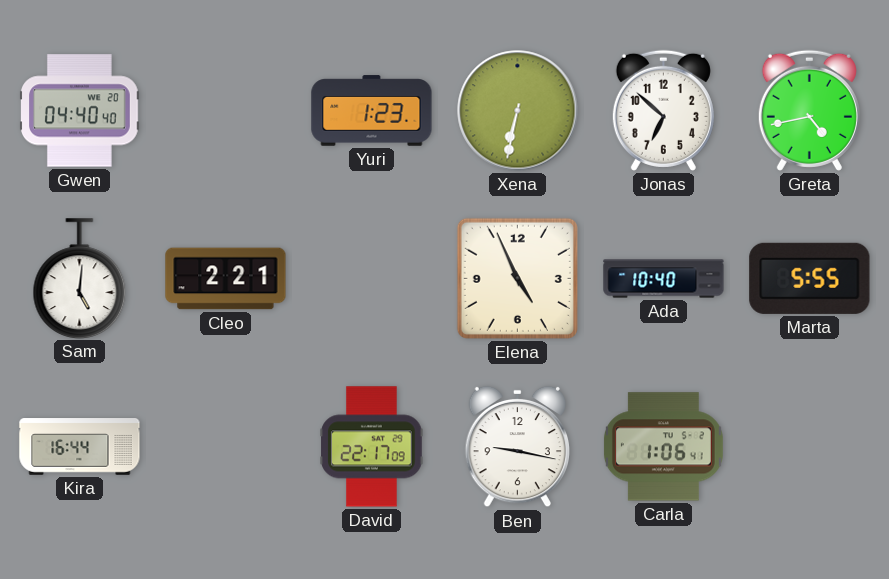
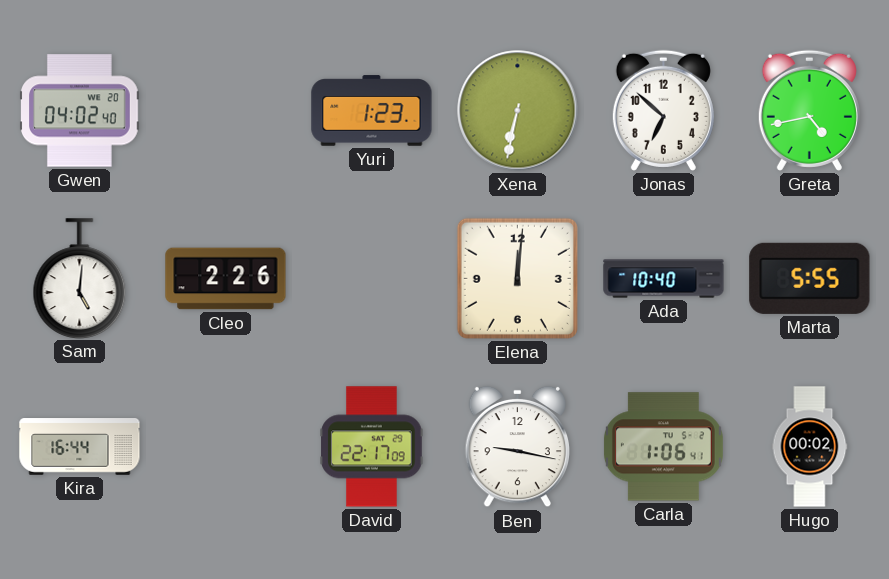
Gwen: 04:40 -> 04:02 (80, 111)
Cleo: 2:21 -> 2:26 (226, 279)
Elena: 4:56 -> 12:01 (517, 278)
Hugo: none -> 00:02 (810, 447)
